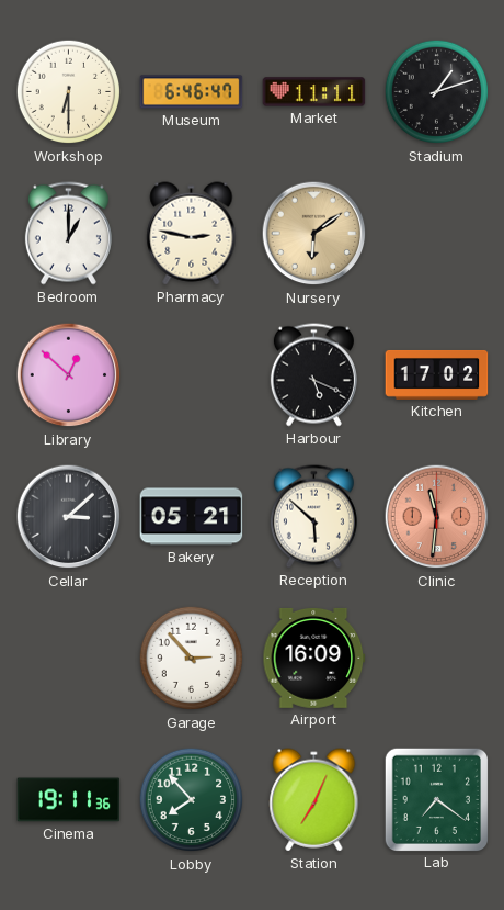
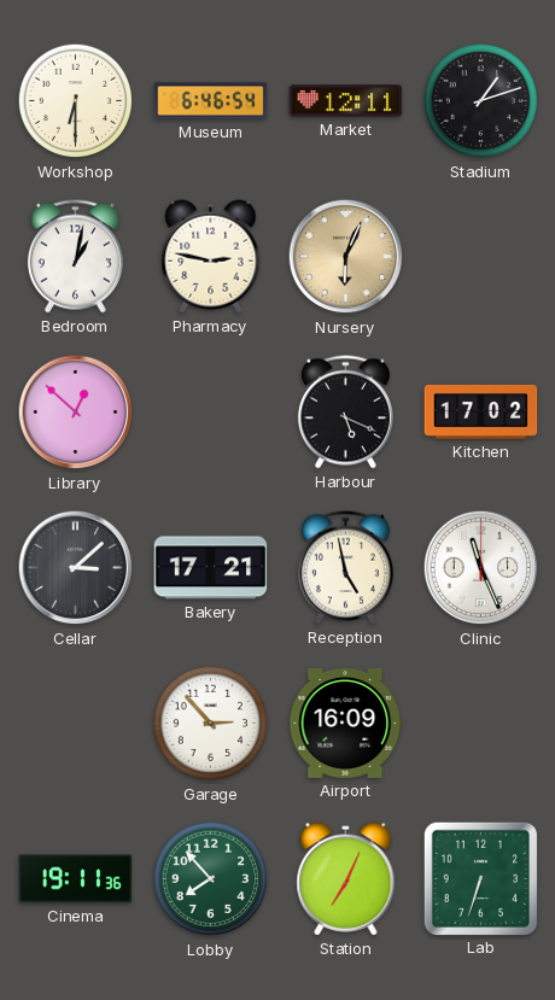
Museum: 6:46:47 -> 6:46:54 (211, 101)
Market: 11:11 -> 12:11 (346, 101)
Bedroom: 1:00 -> 1:02 (75, 257)
Nursery: 6:09 -> 6:04 (346, 257)
Bakery: 05:21 -> 17:21 (211, 568)
Reception: 5:52 -> 4:58 (345, 568)
Clinic: 11:31 -> 11:26 (481, 568)
Clinic dial: salmon -> white (481, 568)
Lab: 7:21 -> 6:33 (480, 878)
